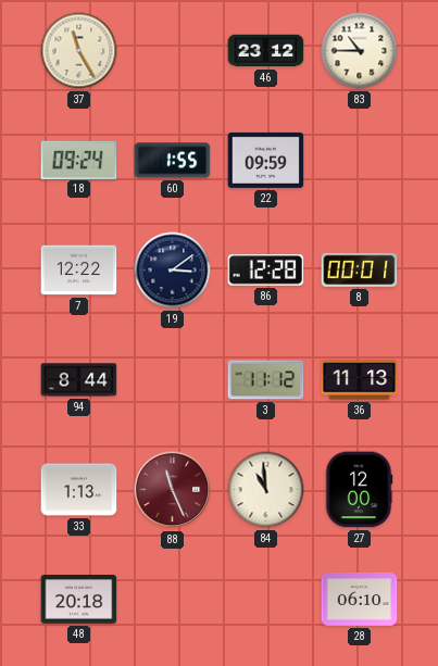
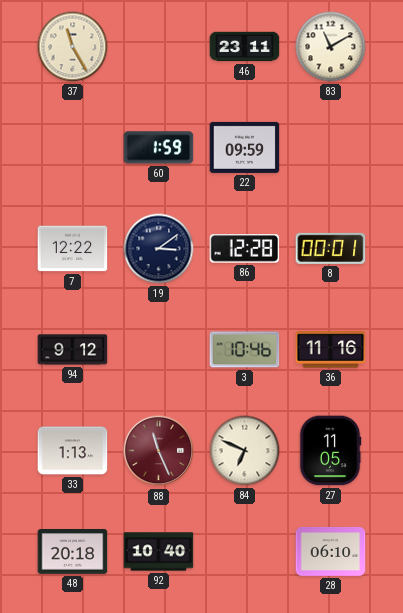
46: 23:12 -> 23:11 (245, 47)
83: 10:45 -> 11:10 (331, 47)
18: 09:24 -> none (79, 160)
60: 1:55 -> 1:59 (159, 148)
94: 8:44 -> 9:12 (73, 350)
3: 11:12 -> 10:46 (245, 350)
36: 11:13 -> 11:16 (331, 350)
84: 10:59 -> 6:49 (245, 451)
27: 12:00 -> 11:05 (330, 451)
92: none -> 10:40 (159, 552)
